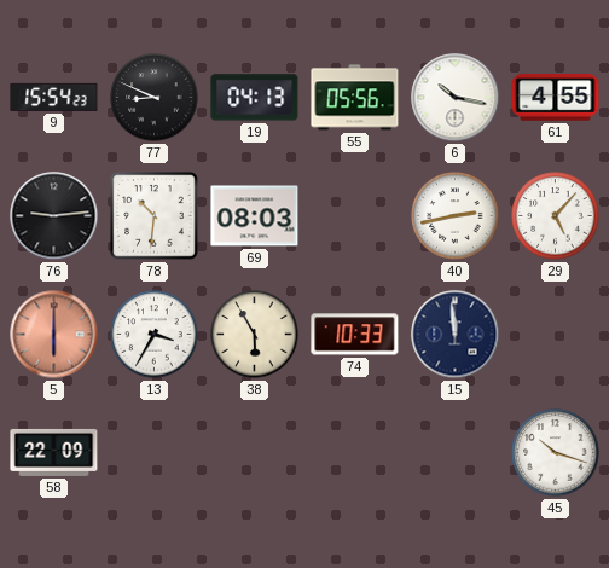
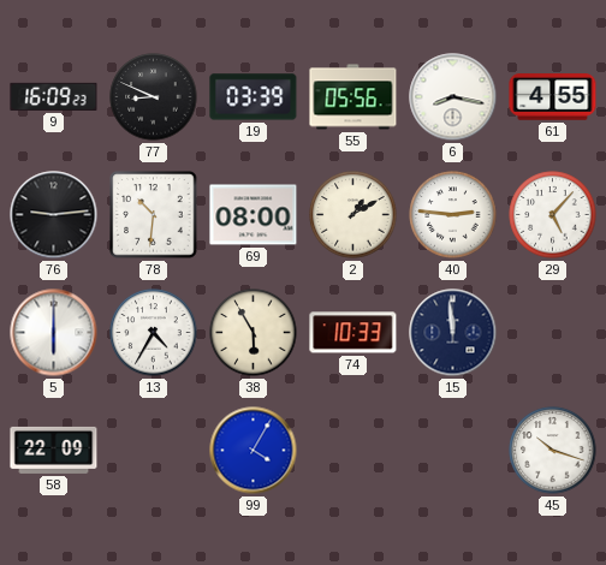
9: 15:54 -> 16:09 (54, 96)
19: 04:13 -> 03:39 (254, 97)
6: 10:17 -> 8:17 (453, 97)
69: 08:03 -> 08:00 (254, 215)
2: none -> 1:10 (353, 215)
40: 2:43 -> 2:46 (453, 215)
5 dial: salmon -> white (54, 333)
13: 3:35 -> 4:35 (154, 333)
99: none -> 4:05 (254, 451)
